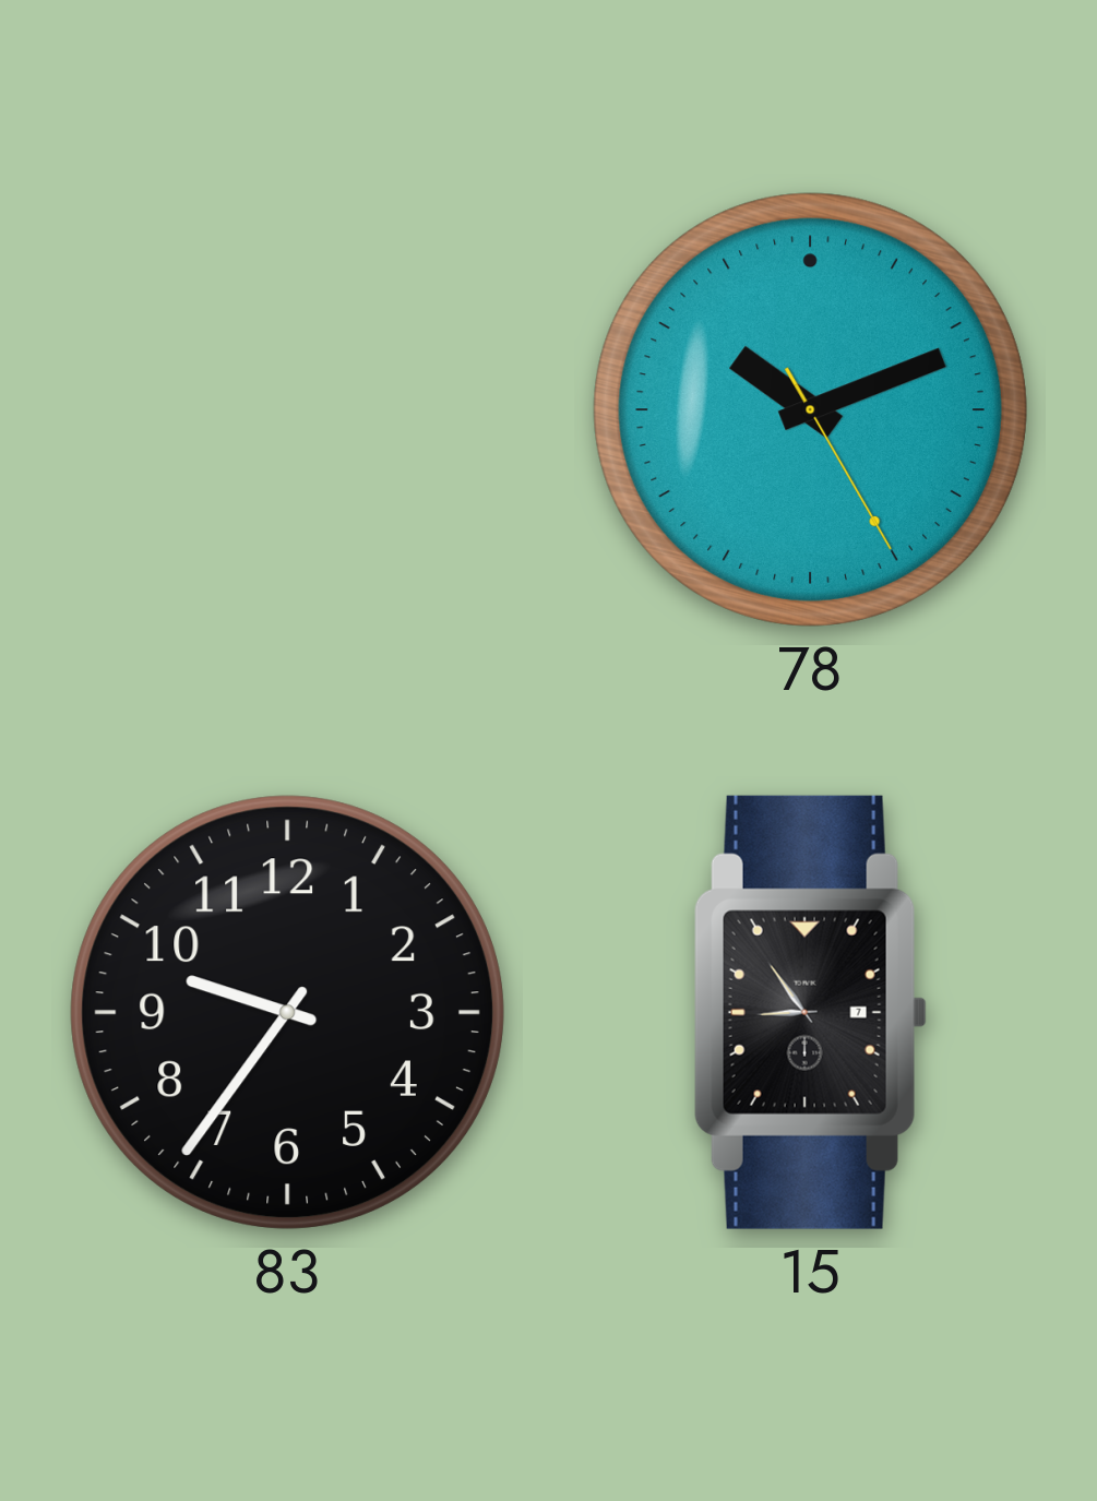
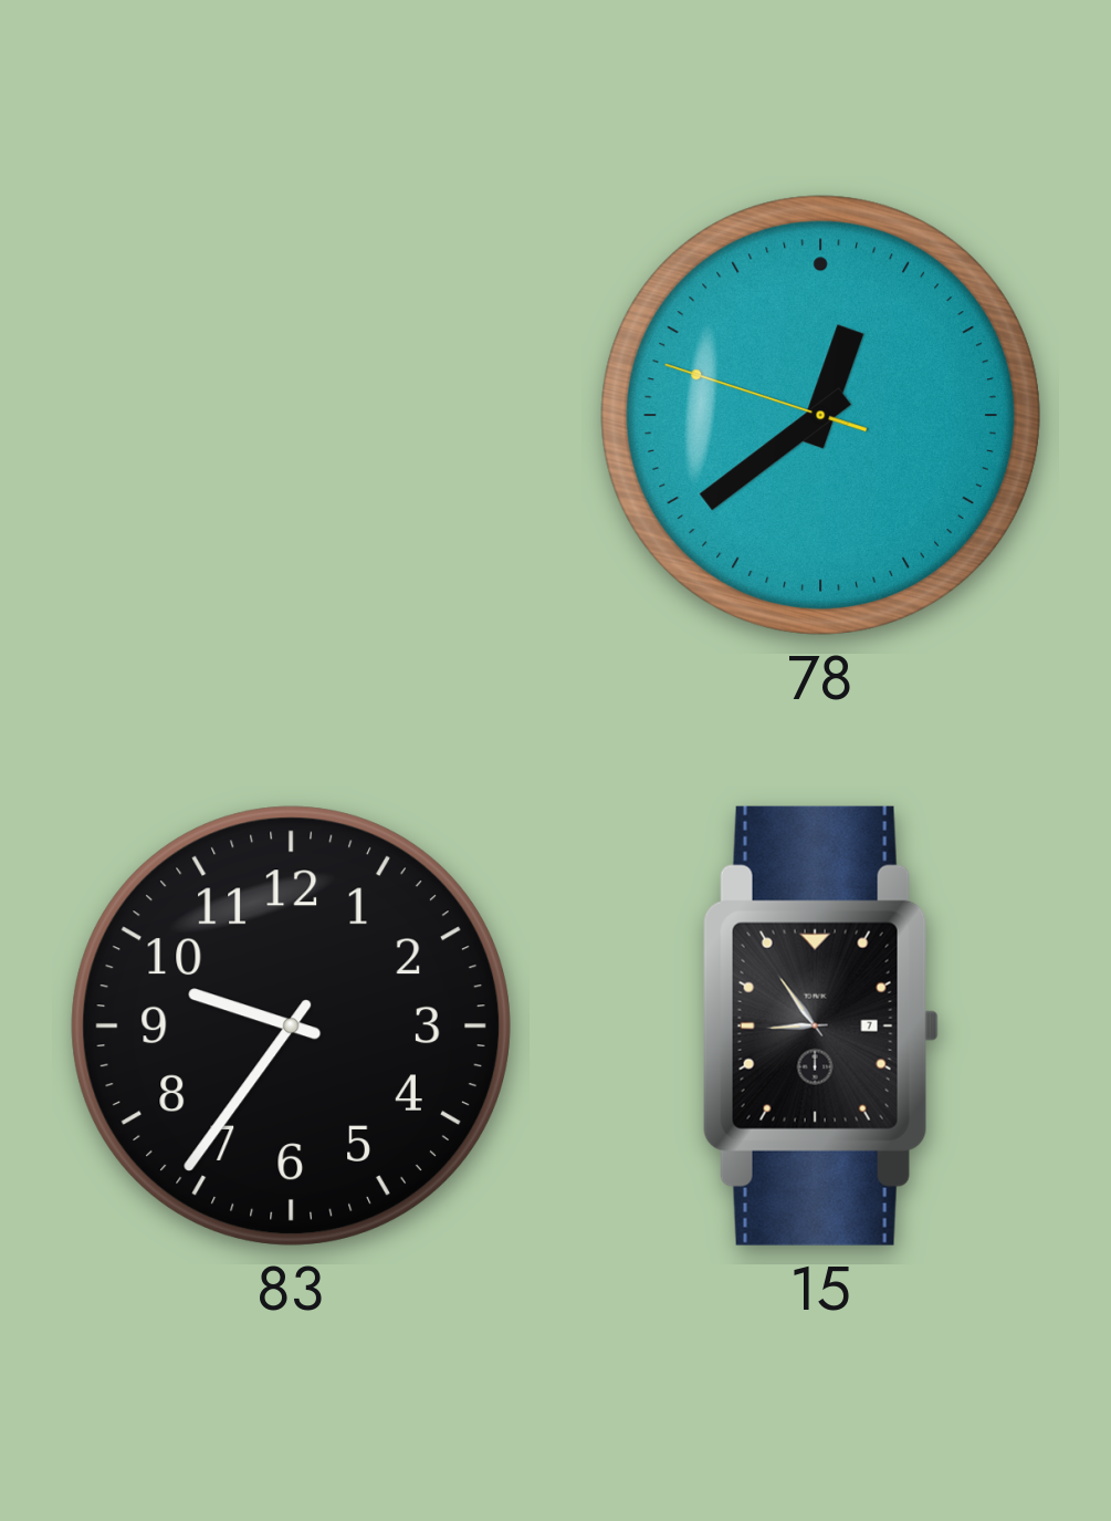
78: 10:11 -> 12:38 (820, 415)
